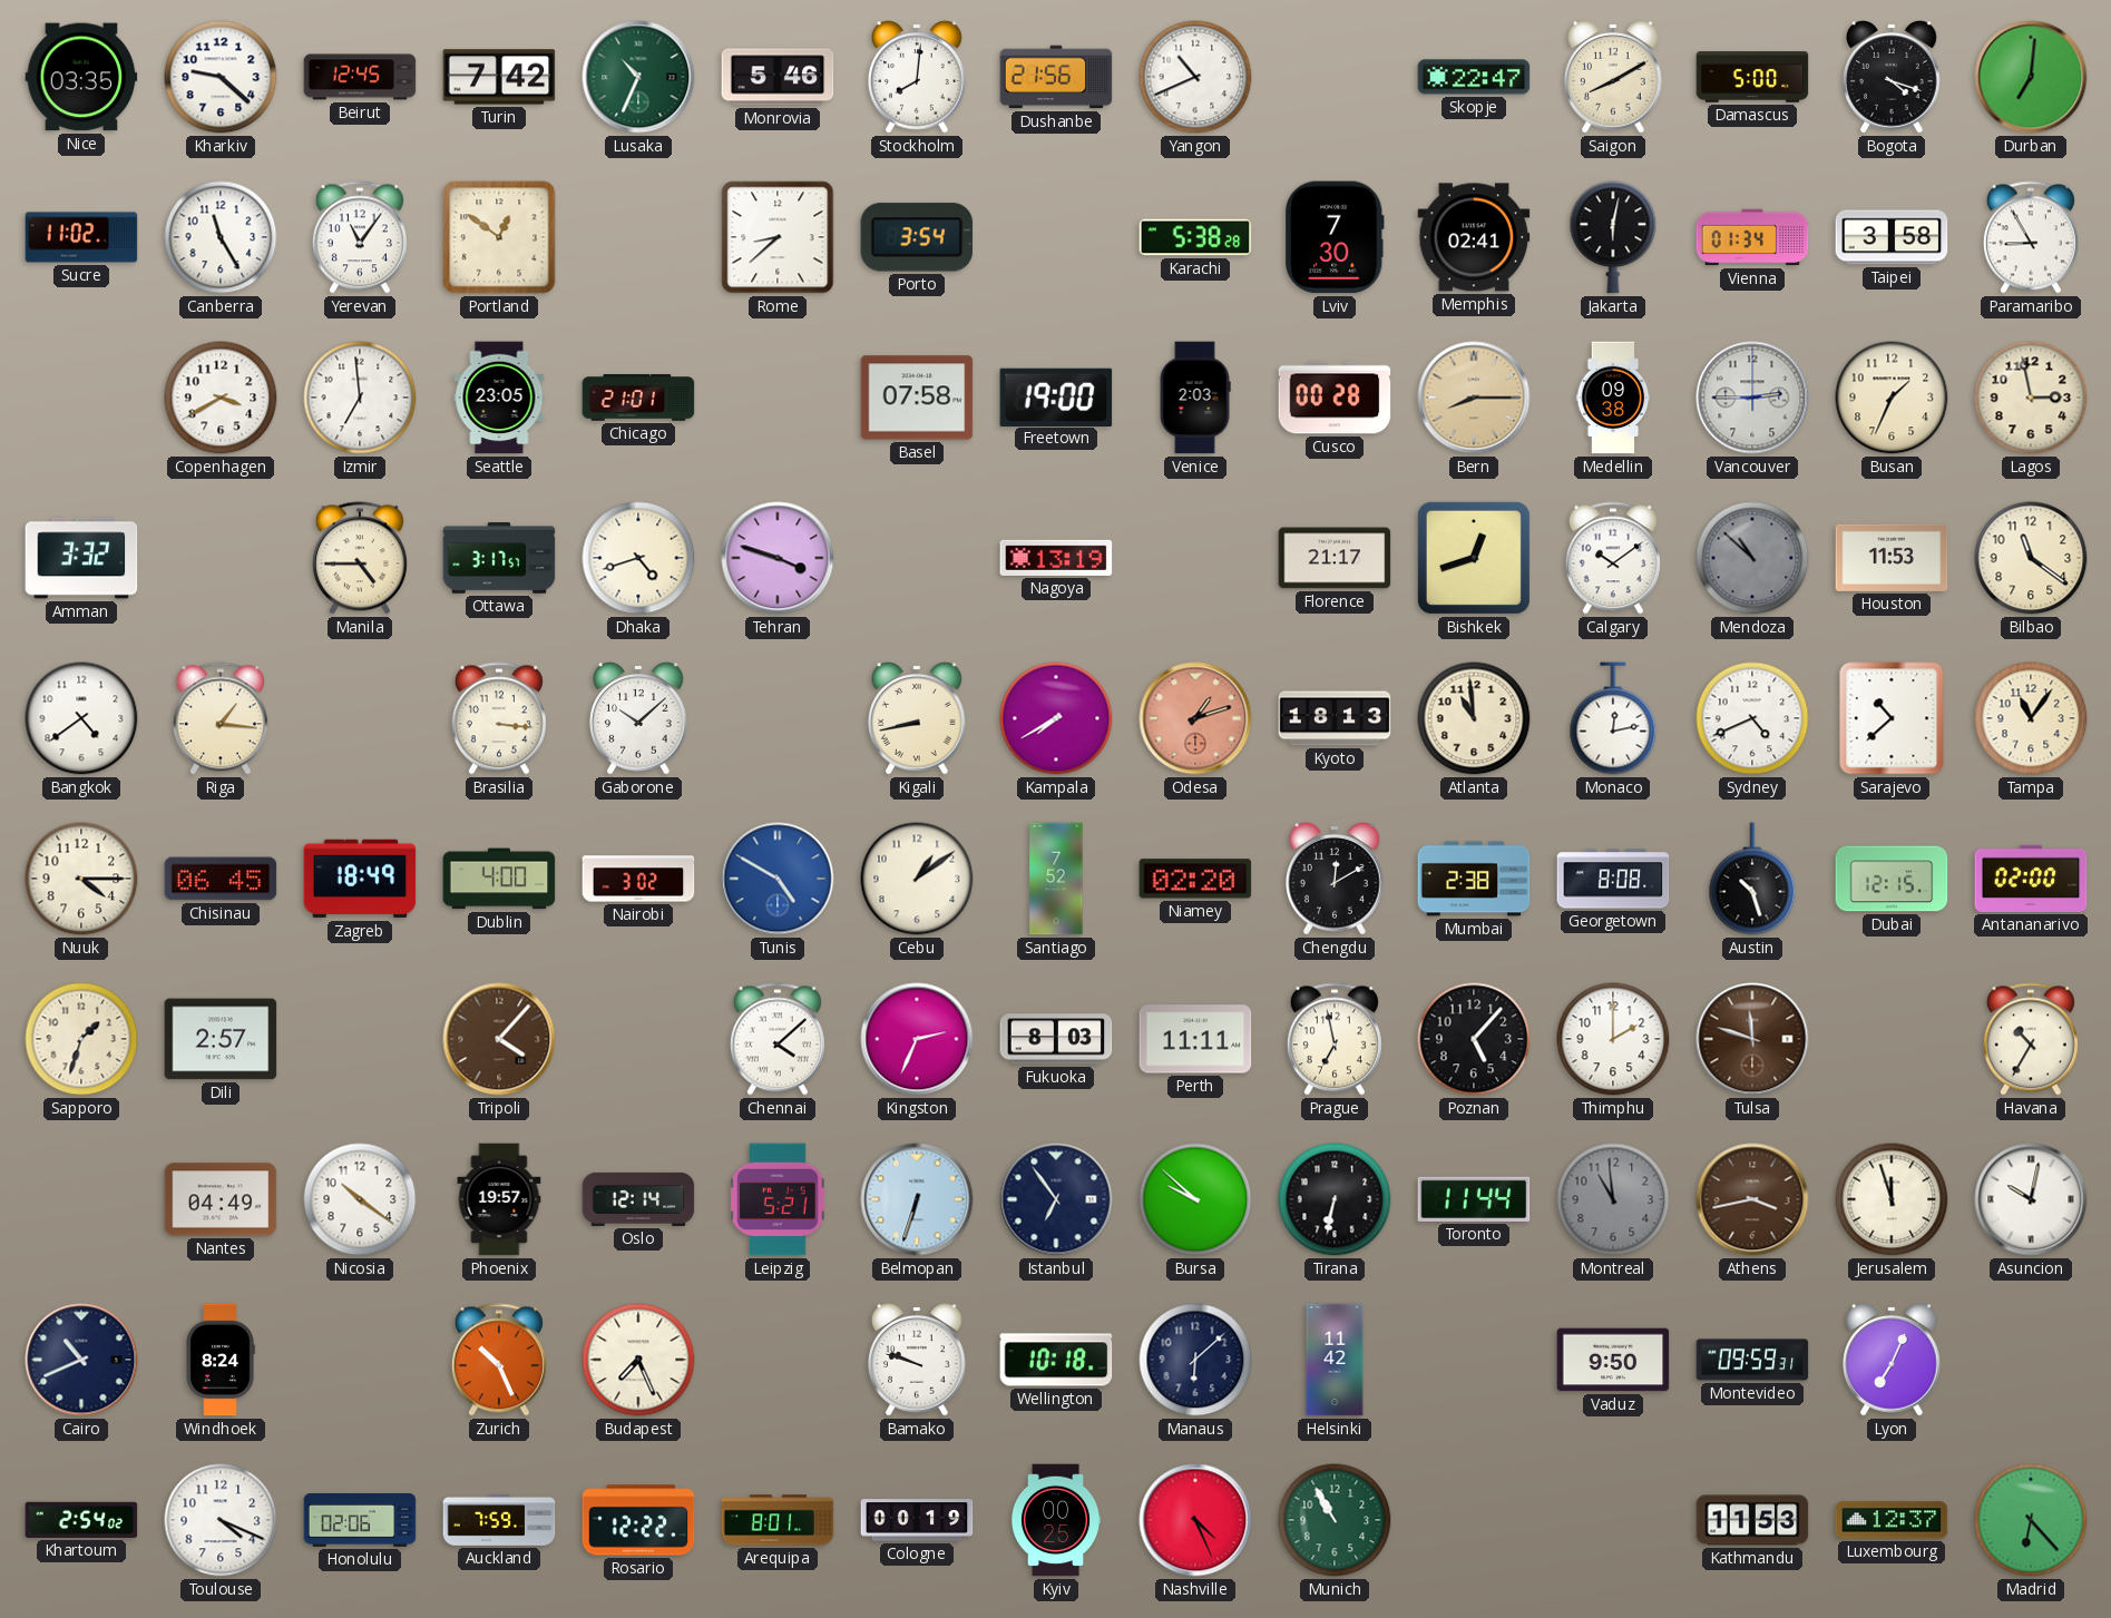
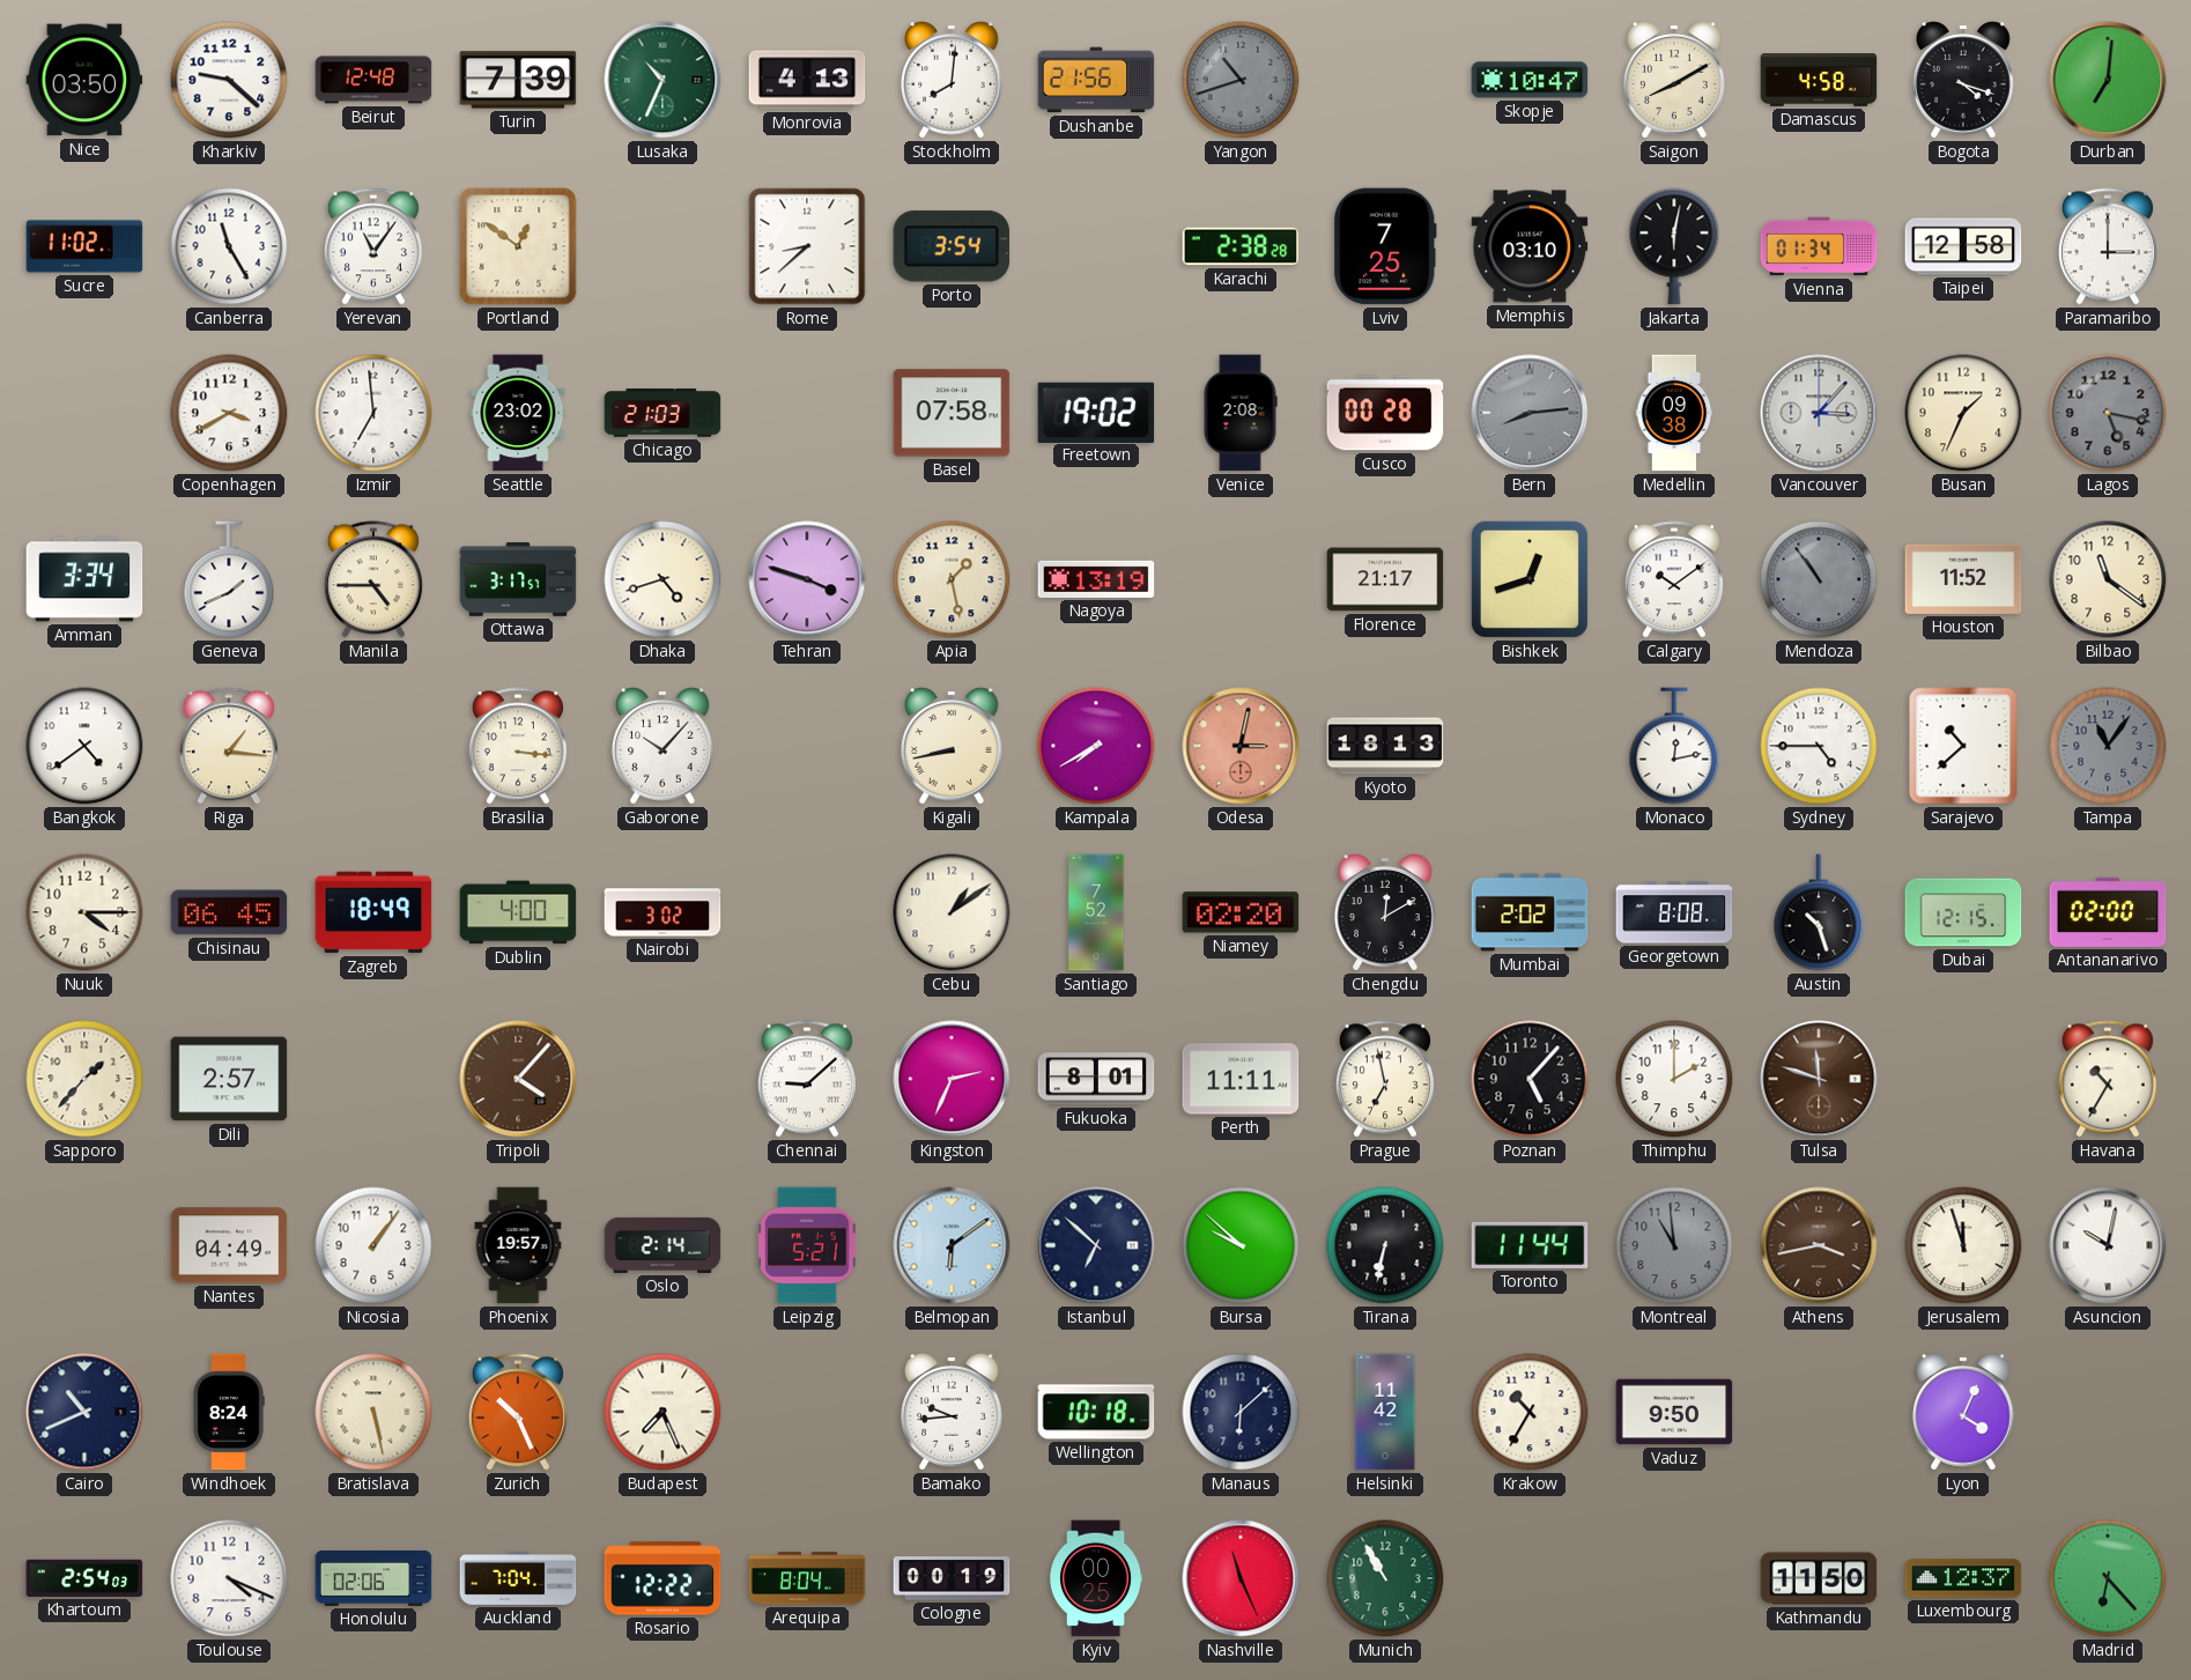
Nice: 03:35 -> 03:50 (84, 80)
Beirut: 12:45 -> 12:48 (373, 80)
Turin: 7:42 -> 7:39 (518, 80)
Monrovia: 5:46 -> 4:13 (807, 80)
Yangon: 10:41 -> 10:42 (1241, 80)
Yangon dial: white -> grey (1241, 80)
Skopje: 22:47 -> 10:47 (1530, 80)
Damascus: 5:00 -> 4:58 (1819, 80)
Karachi: 5:38 -> 2:38 (1241, 246)
Lviv: 7:30 -> 7:25 (1386, 246)
Memphis: 02:41 -> 03:10 (1530, 246)
Taipei: 3:58 -> 12:58 (1963, 246)
Paramaribo: 8:55 -> 3:00 (2108, 246)
Seattle: 23:05 -> 23:02 (518, 413)
Chicago: 21:01 -> 21:03 (663, 413)
Freetown: 19:00 -> 19:02 (1096, 412)
Venice: 2:03 -> 2:08 (1241, 413)
Bern: 8:15 -> 8:14 (1530, 413)
Bern dial: champagne -> grey (1530, 413)
Vancouver: 2:45 -> 3:07 (1819, 413)
Lagos: 2:58 -> 5:17 (2108, 413)
Lagos dial: cream -> grey (2108, 413)
Amman: 3:32 -> 3:34 (84, 579)
Geneva: none -> 1:41 (229, 579)
Apia: none -> 1:28 (952, 579)
Mendoza: 10:52 -> 10:54 (1819, 579)
Houston: 11:53 -> 11:52 (1963, 579)
Gaborone: 10:08 -> 10:07 (663, 746)
Odesa: 1:12 -> 3:02 (1241, 746)
Atlanta: 10:59 -> none (1474, 718)
Sydney: 4:41 -> 4:45 (1819, 746)
Tampa dial: cream -> grey (2108, 746)
Tunis: 4:50 -> none (778, 879)
Mumbai: 2:38 -> 2:02 (1530, 912)
Sapporo: 1:33 -> 1:37 (84, 1079)
Chennai: 4:08 -> 9:08 (807, 1079)
Fukuoka: 8:03 -> 8:01 (1096, 1079)
Nicosia: 10:21 -> 1:06 (373, 1245)
Oslo: 12:14 -> 2:14 (663, 1245)
Belmopan: 6:33 -> 6:09 (952, 1245)
Istanbul: 6:54 -> 6:52 (1096, 1245)
Bratislava: none -> 5:28 (373, 1412)
Bamako: 9:48 -> 9:44 (952, 1412)
Krakow: none -> 10:35 (1530, 1412)
Montevideo: 09:59 -> none (1752, 1360)
Lyon: 7:04 -> 4:04 (1963, 1412)
Khartoum: 2:54:02 -> 2:54:03 (84, 1578)
Auckland: 7:59 -> 7:04 (518, 1579)
Arequipa: 8:01 -> 8:04 (807, 1578)
Nashville: 4:26 -> 11:26 (1241, 1578)
Kathmandu: 11:53 -> 11:50 (1819, 1578)
